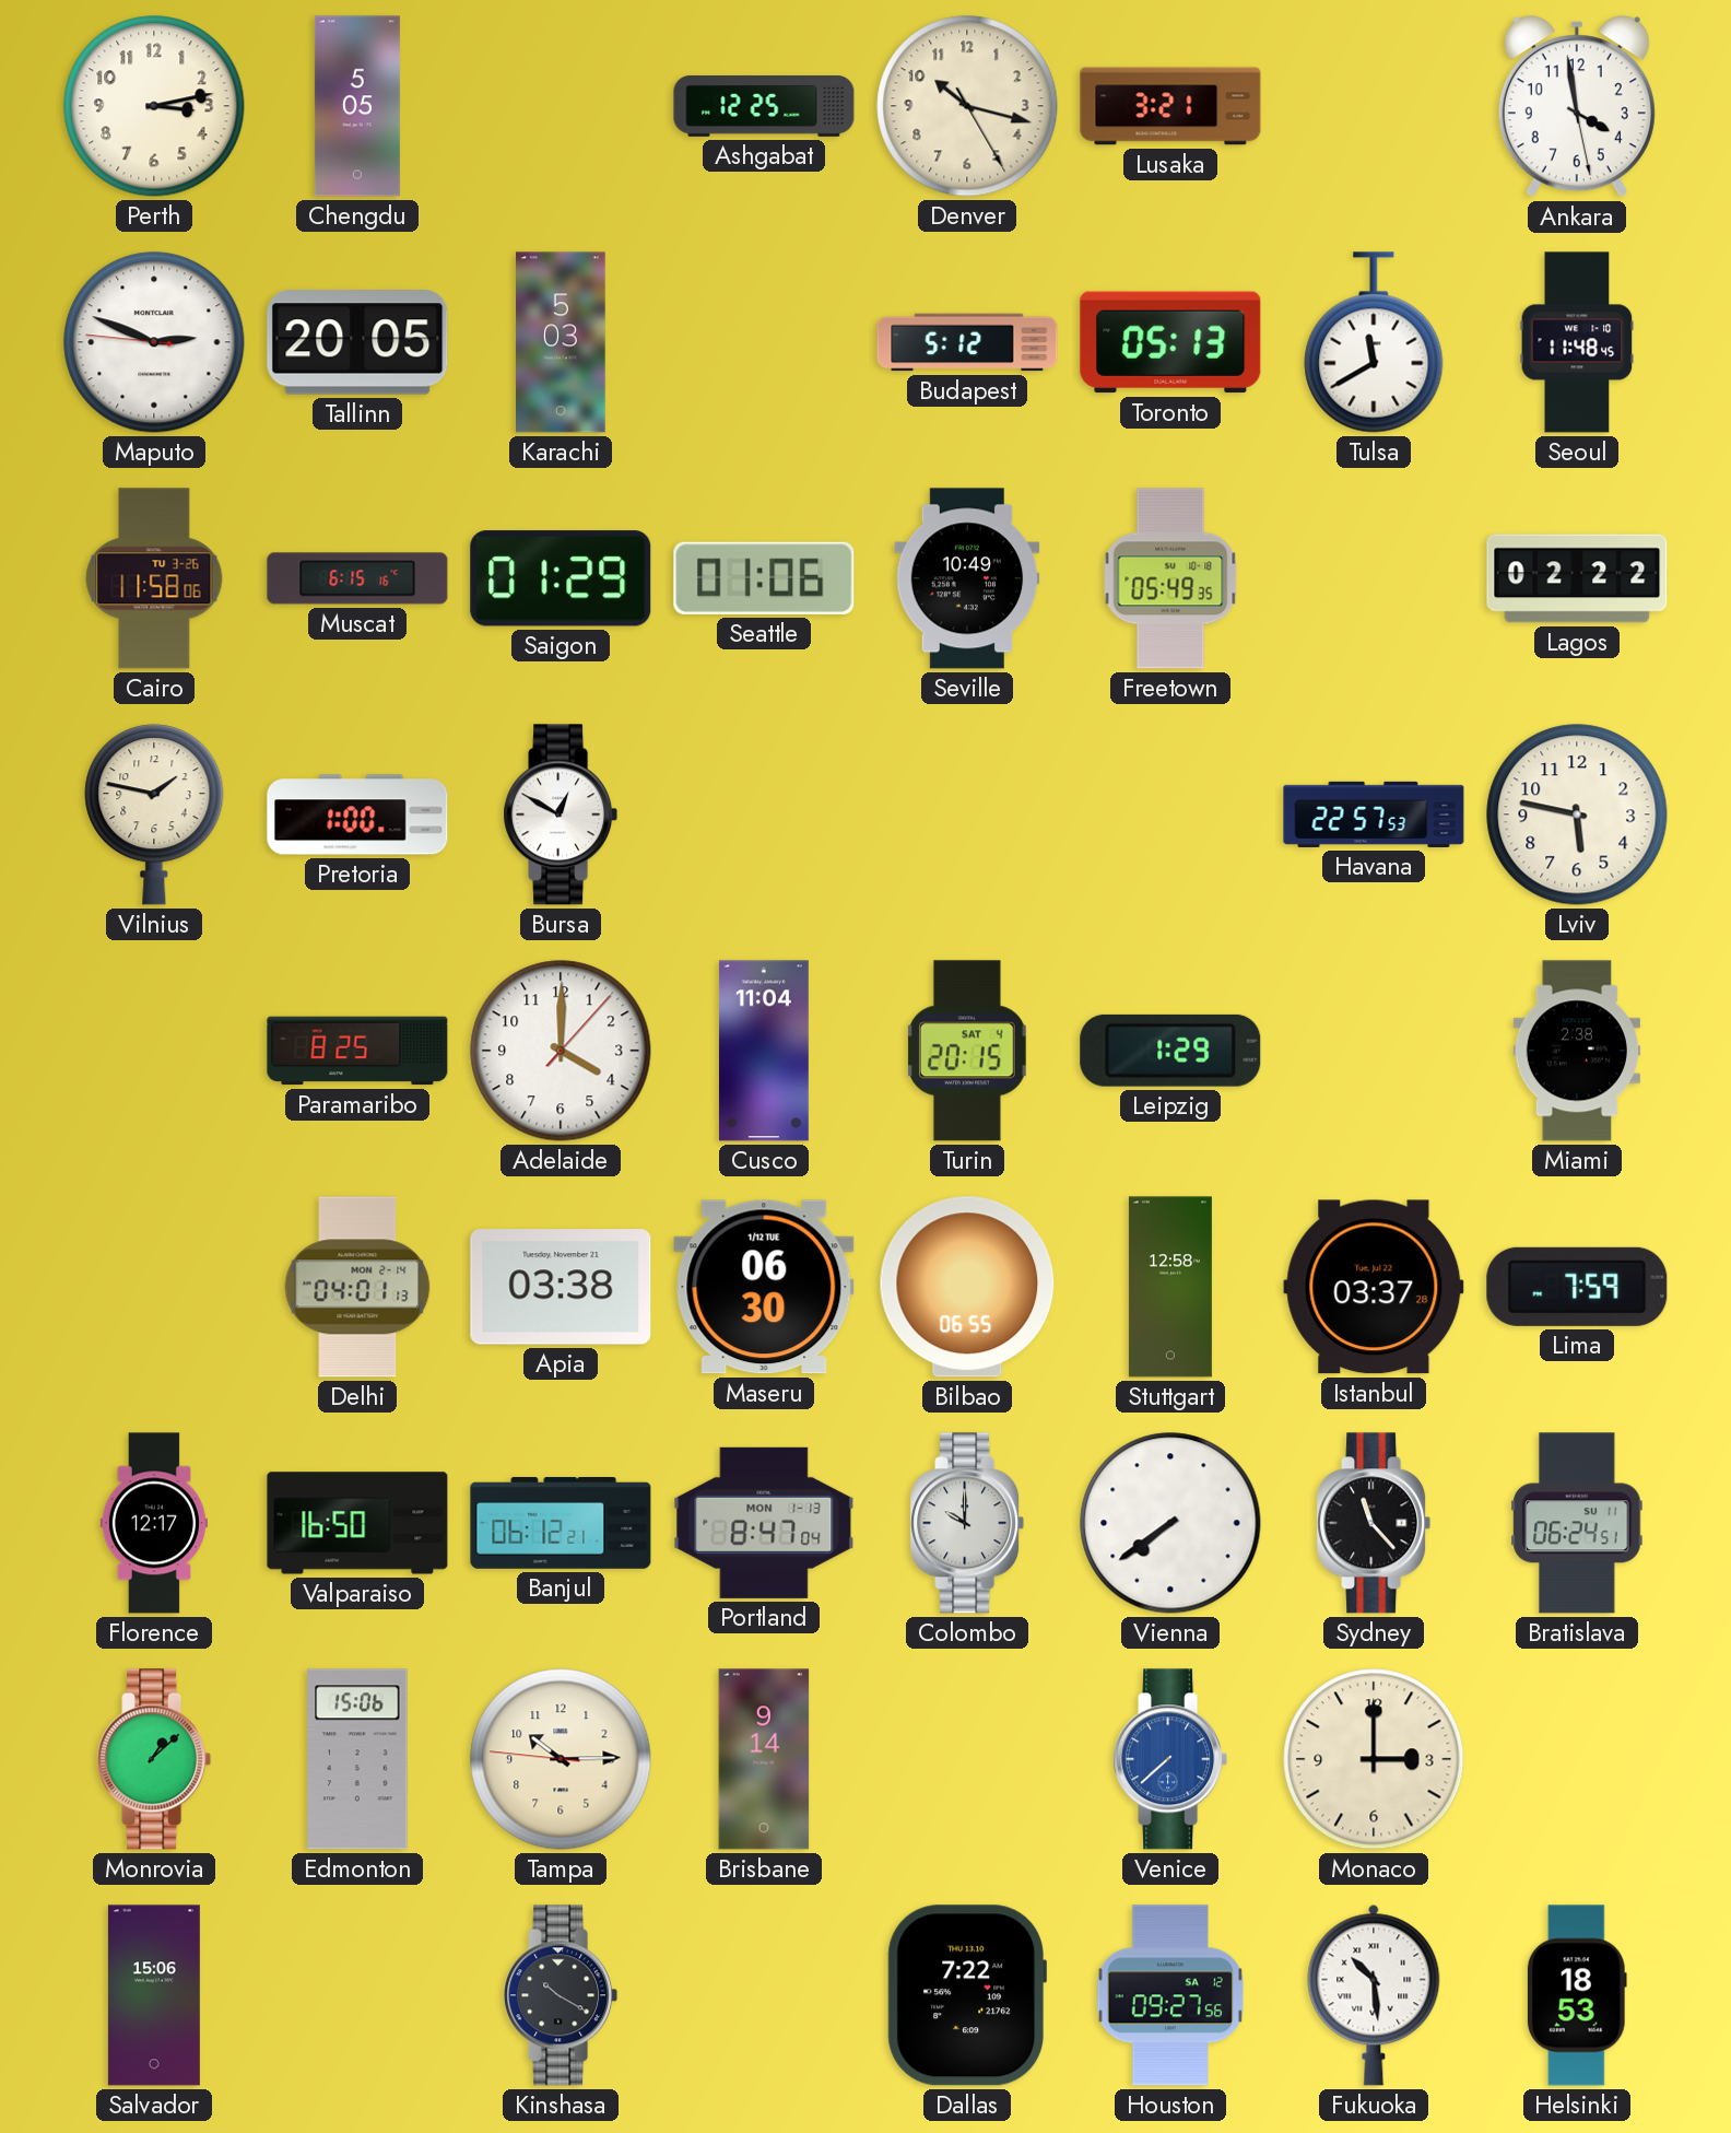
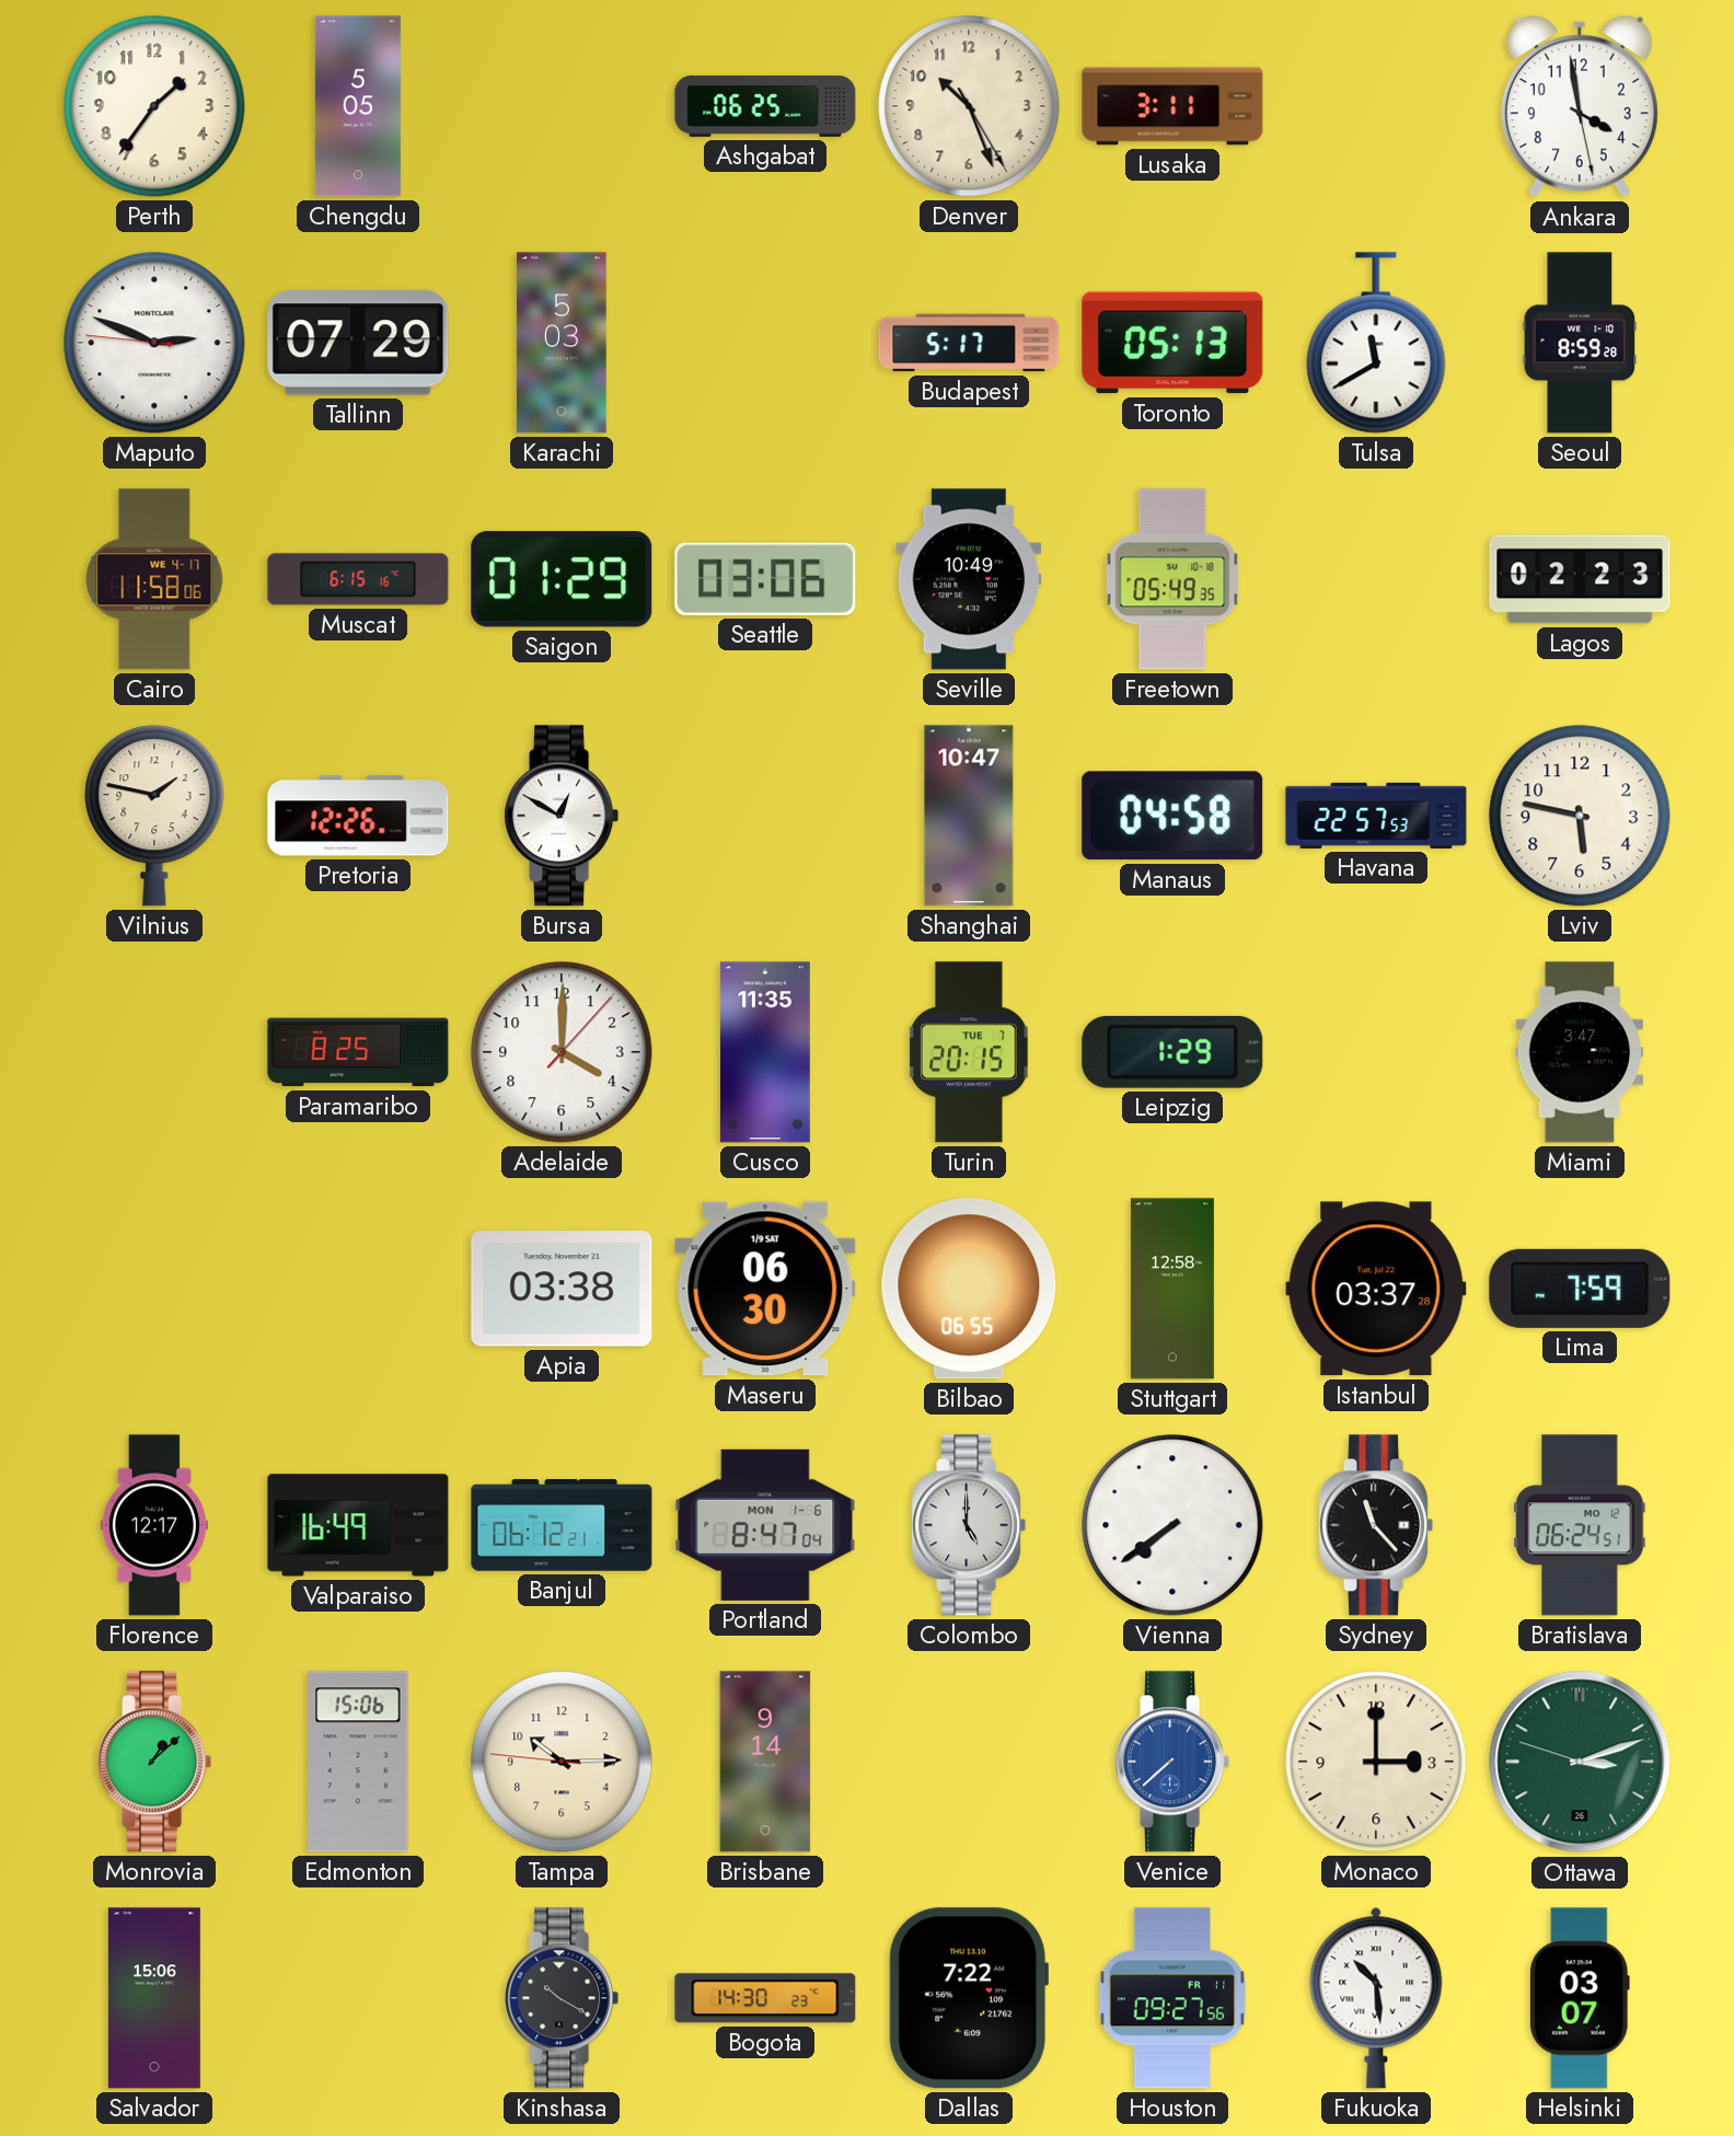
Perth: 3:13 -> 1:36 (154, 106)
Ashgabat: 12:25 -> 06:25 (765, 107)
Denver: 10:17 -> 10:26 (969, 106)
Lusaka: 3:21 -> 3:11 (1172, 106)
Tallinn: 20:05 -> 07:29 (358, 343)
Budapest: 5:12 -> 5:17 (969, 343)
Seoul: 11:48 -> 8:59 (1580, 343)
Cairo date: TU 3-26 -> WE 4-17 (154, 579)
Seattle: 01:06 -> 03:06 (765, 579)
Lagos: 02:22 -> 02:23 (1580, 579)
Pretoria: 1:00 -> 12:26 (358, 816)
Shanghai: none -> 10:47 (969, 816)
Manaus: none -> 04:58 (1172, 816)
Cusco: 11:04 -> 11:35 (765, 1052)
Turin date: SAT 4 -> TUE 7 (969, 1052)
Miami: 2:38 -> 3:47 (1579, 1052)
Delhi: 04:01 -> none (357, 1287)
Maseru date: 1/12 TUE -> 1/9 SAT (765, 1289)
Valparaiso: 16:50 -> 16:49 (358, 1525)
Portland date: MON 1-13 -> MON 1-6 (765, 1525)
Colombo: 10:00 -> 5:00 (969, 1525)
Bratislava date: SU 11 -> MO 12 (1580, 1525)
Ottawa: none -> 3:11 (1580, 1762)
Bogota: none -> 14:30 (765, 1998)
Houston date: SA 12 -> FR 11 (1172, 1998)
Helsinki: 18:53 -> 03:07 (1580, 1998)
